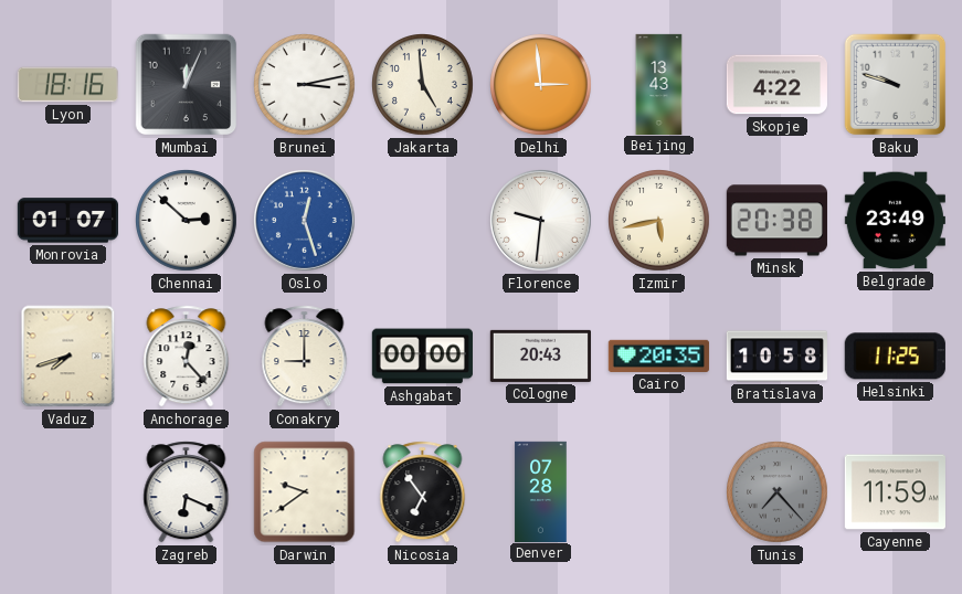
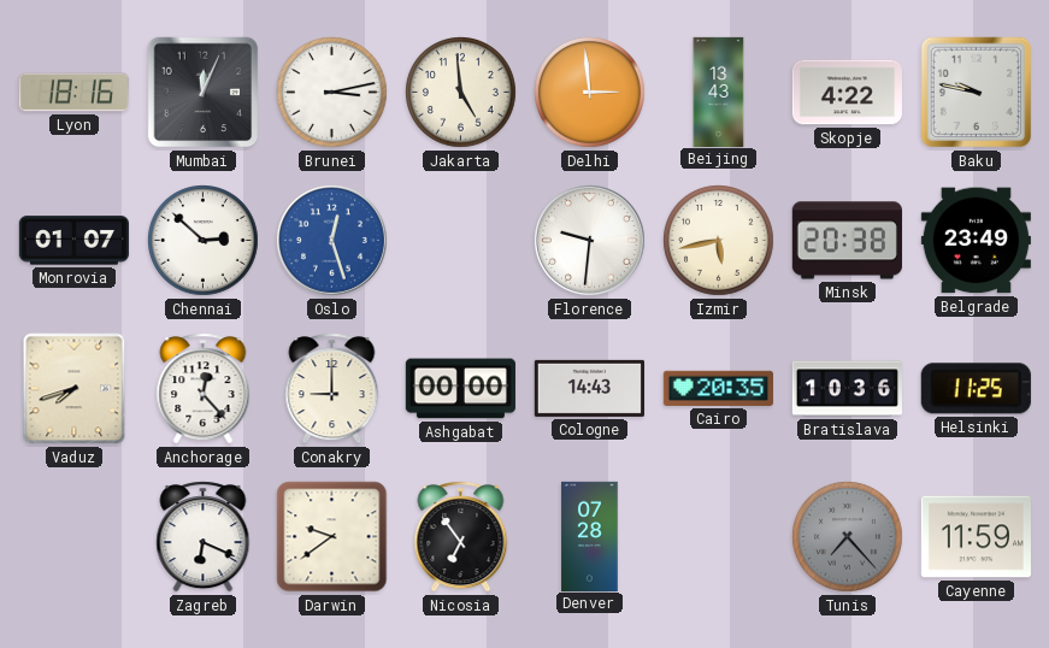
Baku: 9:48 -> 9:47 (977, 93)
Cologne: 20:43 -> 14:43 (589, 388)
Bratislava: 10:58 -> 10:36 (847, 389)
